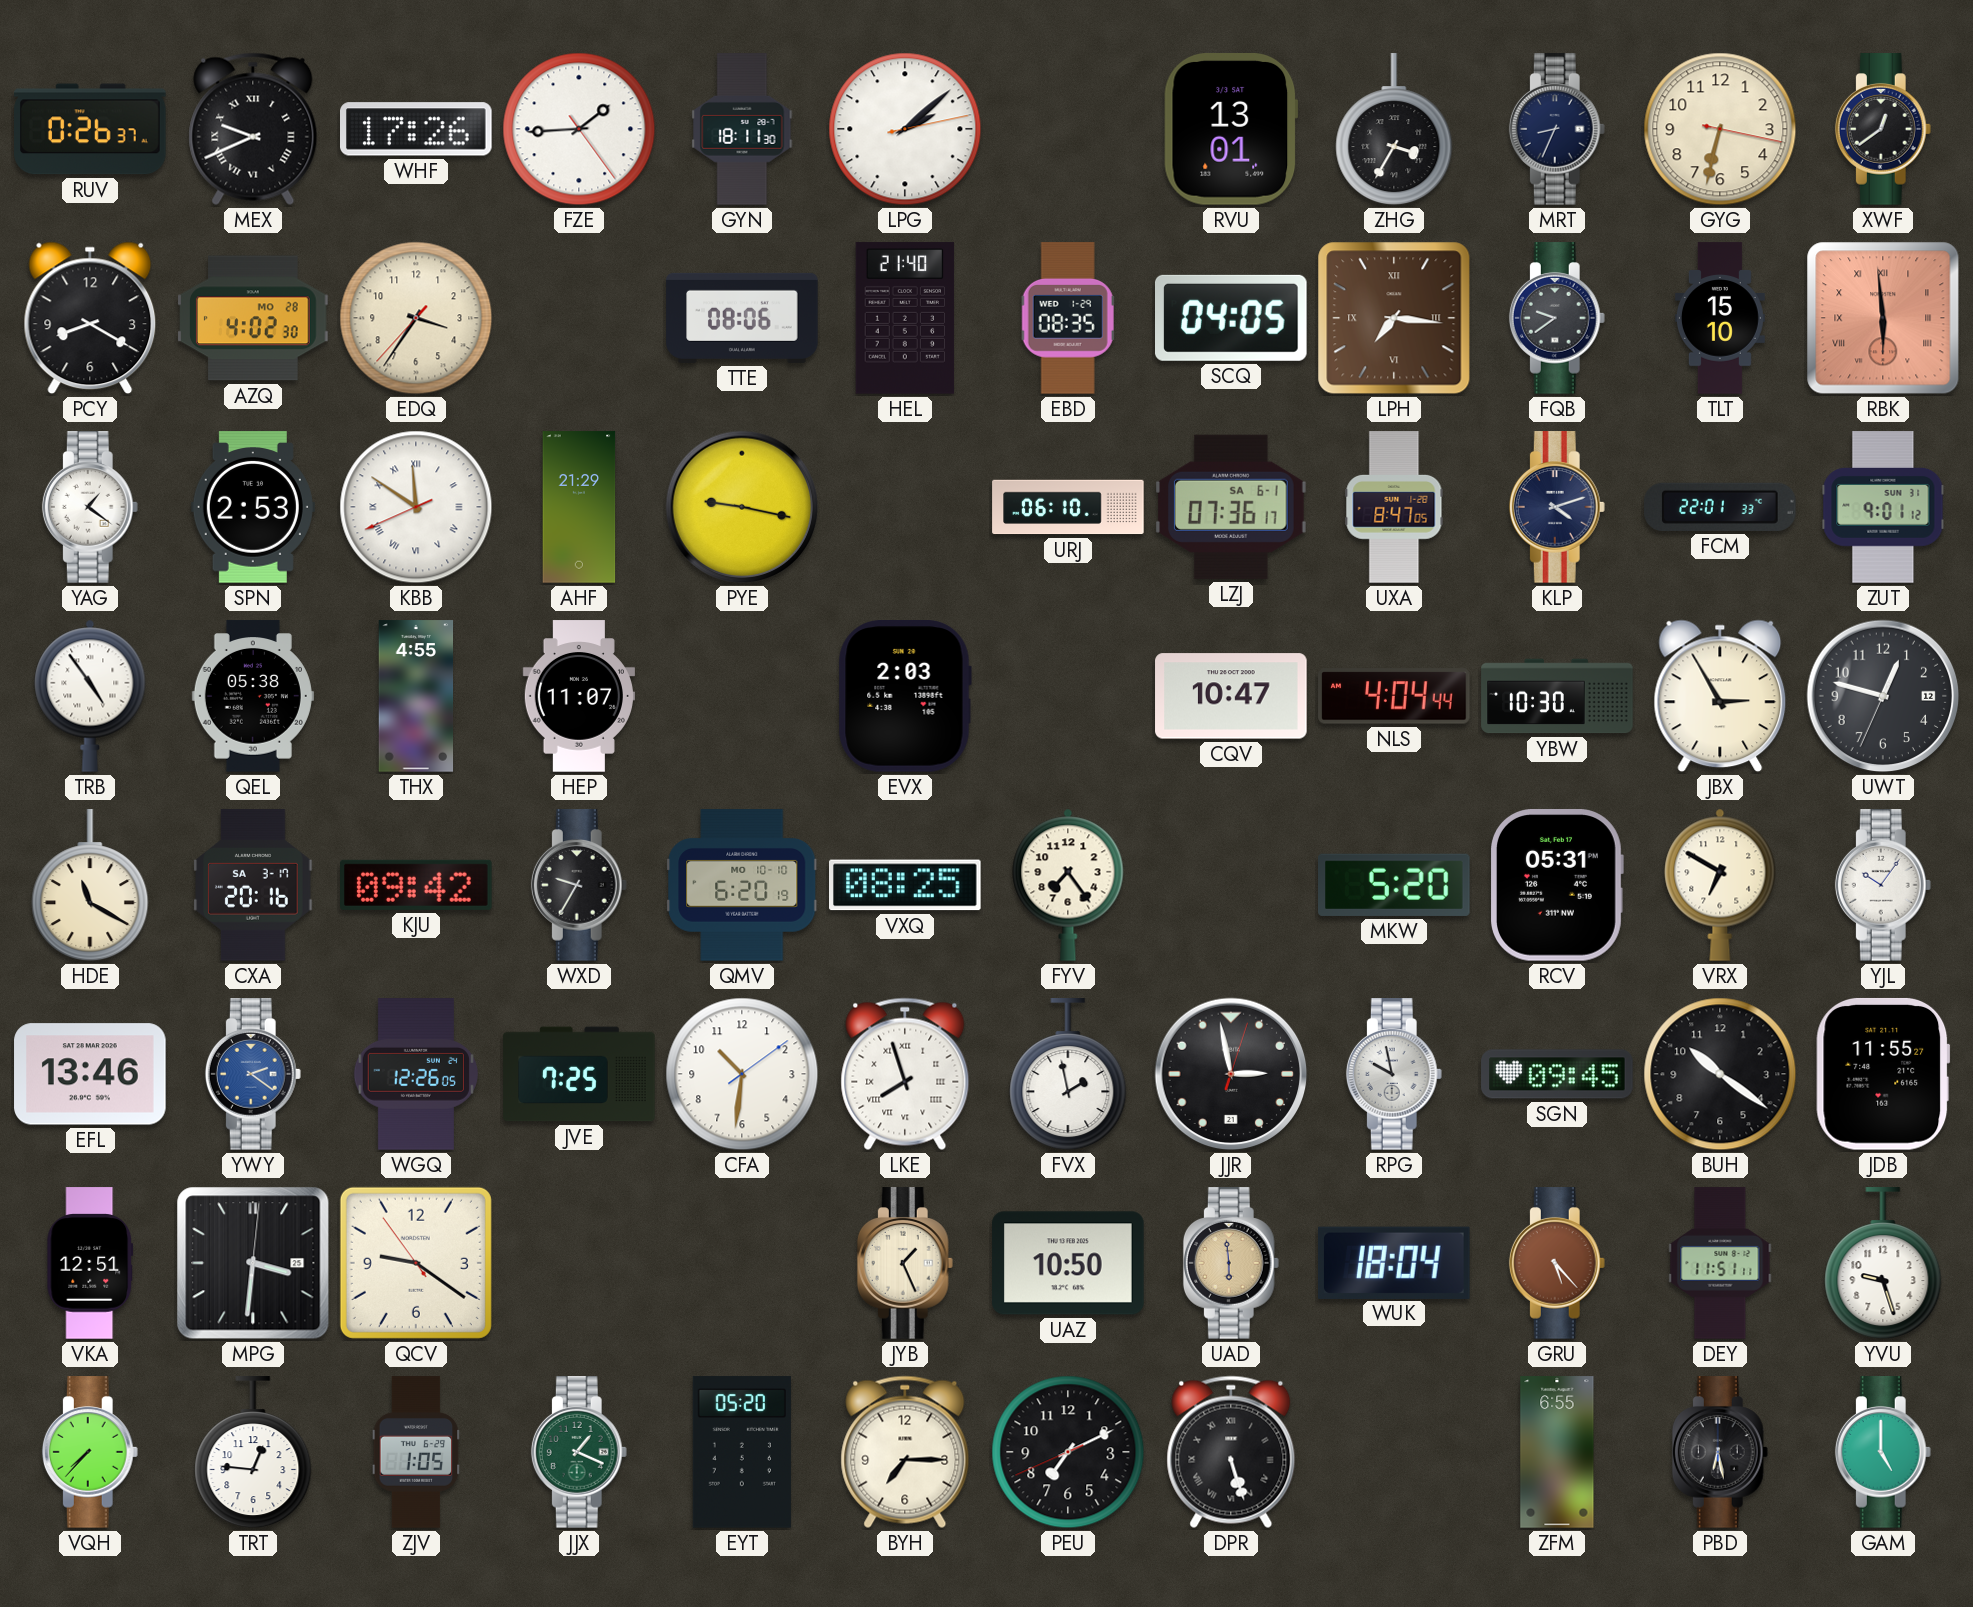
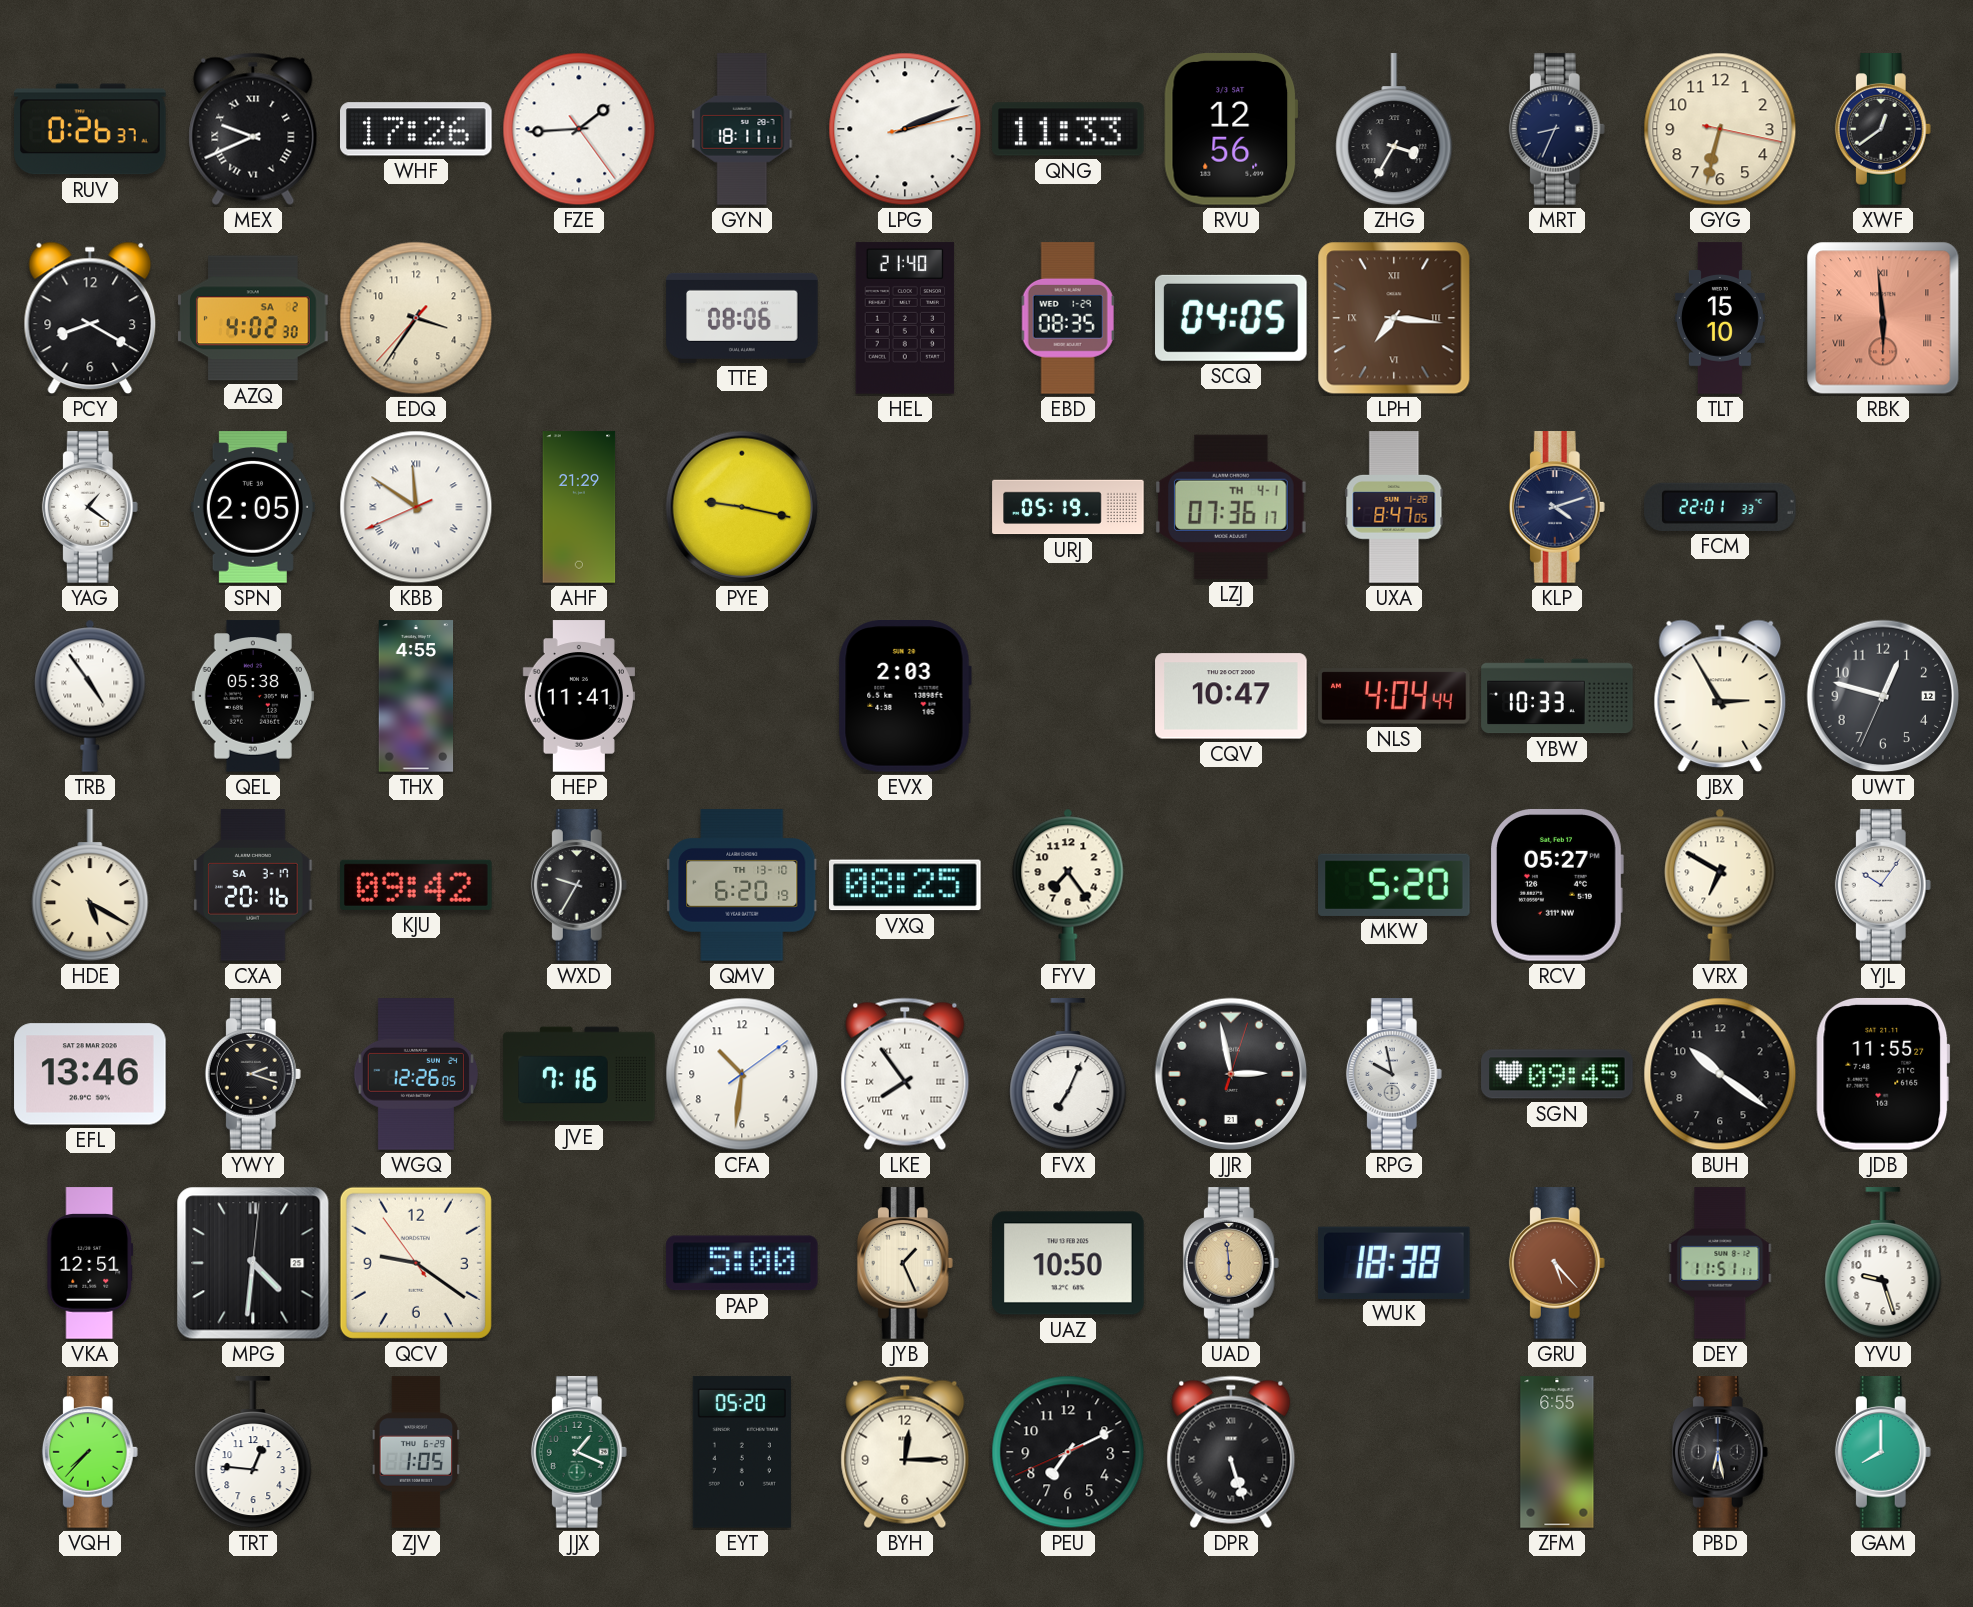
GYN: 18:11:30 -> 18:11:11 (742, 129)
LPG: 2:08 -> 2:11 (905, 129)
QNG: none -> 11:33 (1068, 129)
RVU: 13:01 -> 12:56 (1231, 130)
AZQ date: MO 28 -> SA 2 (253, 318)
FQB: 9:39 -> none (1557, 318)
SPN: 2:53 -> 2:05 (253, 507)
URJ: 06:10 -> 05:19 (1068, 507)
LZJ date: SA 6-1 -> TH 4-1 (1232, 507)
ZUT: 9:01 -> none (1883, 507)
HEP: 11:07 -> 11:41 (579, 696)
YBW: 10:30 -> 10:33 (1557, 696)
HDE: 11:20 -> 5:20 (90, 886)
QMV date: MO 10-10 -> TH 13-10 (742, 885)
RCV: 05:31 -> 05:27 (1557, 886)
YWY: 2:21 -> 2:18 (253, 1074)
YWY dial: blue -> black (253, 1074)
JVE: 7:25 -> 7:16 (579, 1074)
LKE: 7:57 -> 7:54 (905, 1074)
FVX: 1:58 -> 7:04 (1068, 1075)
MPG: 3:31 -> 4:31 (253, 1263)
PAP: none -> 5:00 (742, 1263)
WUK: 18:04 -> 18:38 (1394, 1262)
BYH: 7:15 -> 12:15 (905, 1452)
GAM: 5:00 -> 8:00 (1883, 1452)
